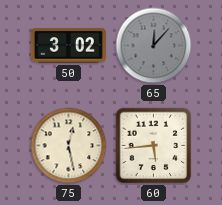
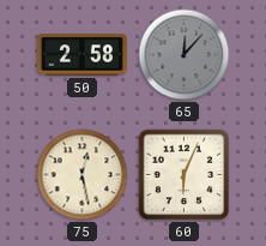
50: 3:02 -> 2:58 (81, 55)
60: 5:44 -> 6:04 (185, 175)
